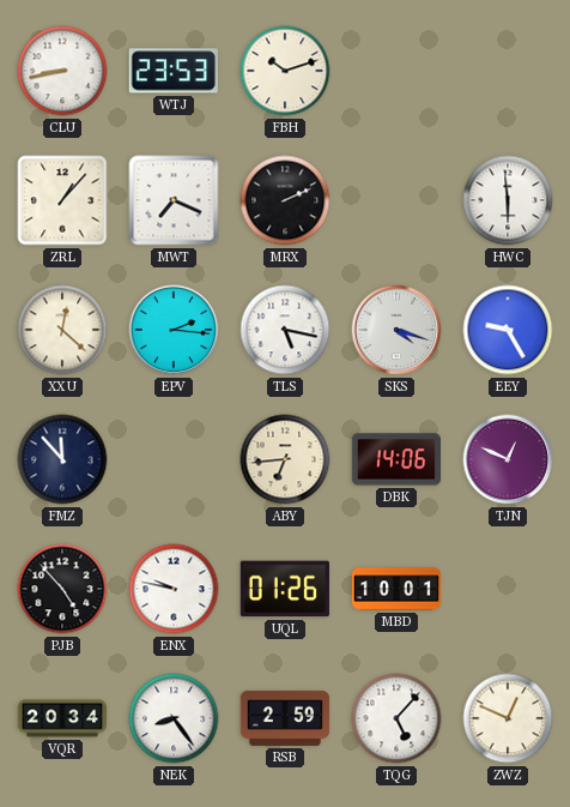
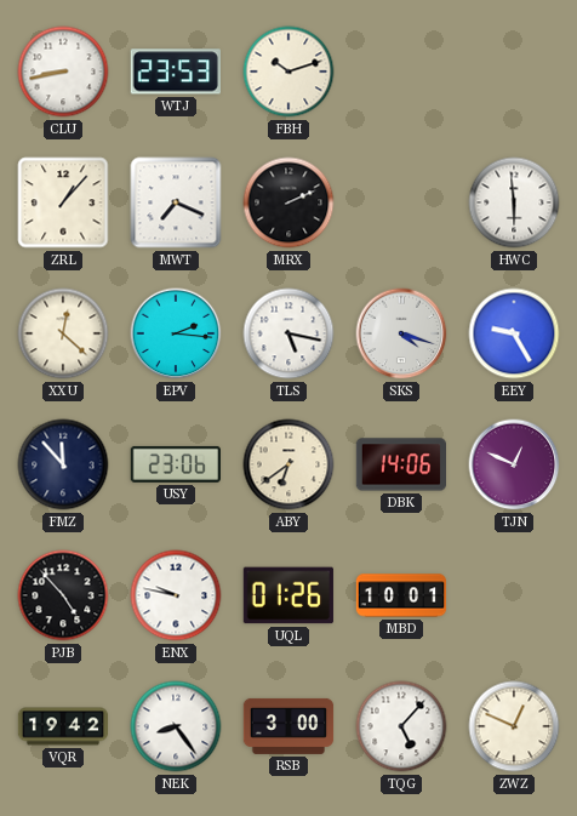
USY: none -> 23:06 (175, 464)
ABY: 6:44 -> 6:39 (288, 464)
VQR: 20:34 -> 19:42 (63, 726)
RSB: 2:59 -> 3:00 (288, 726)
